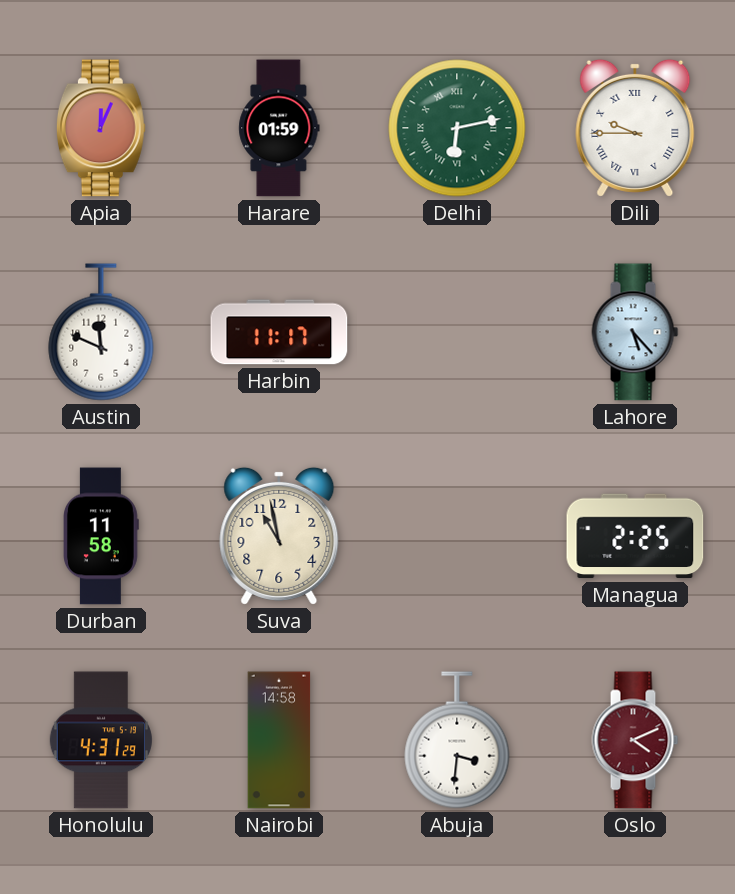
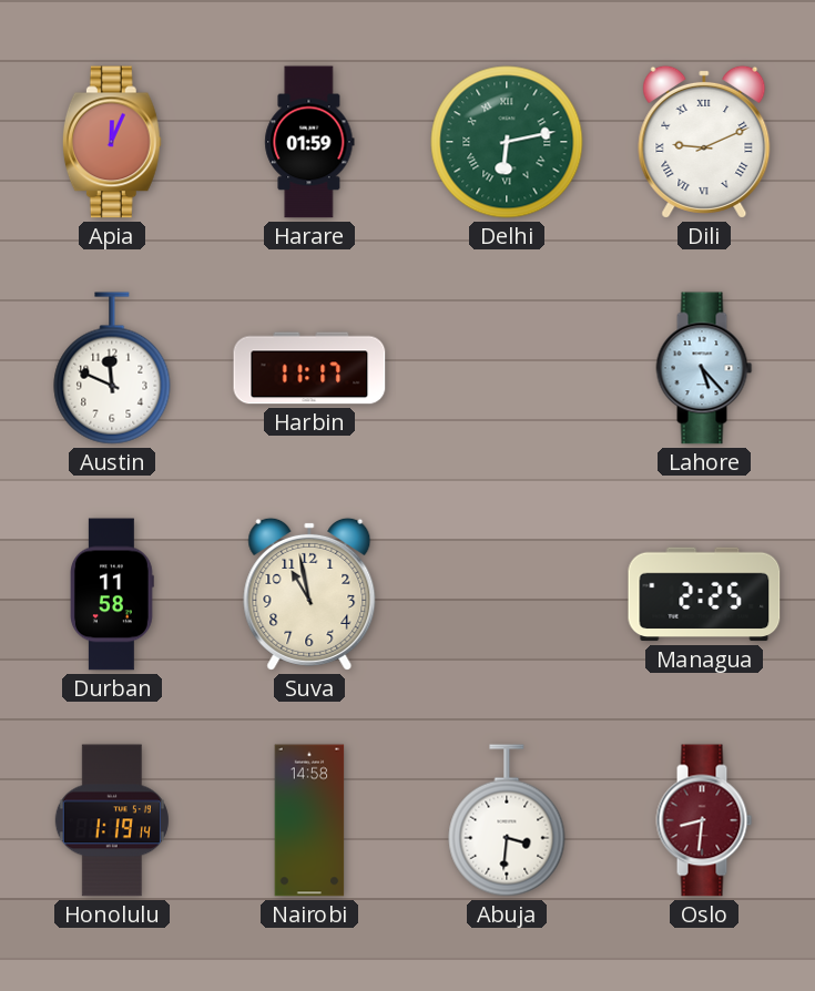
Dili: 9:45 -> 9:11 (704, 142)
Honolulu: 4:31 -> 1:19 (112, 820)
Oslo: 4:11 -> 8:31 (704, 820)
